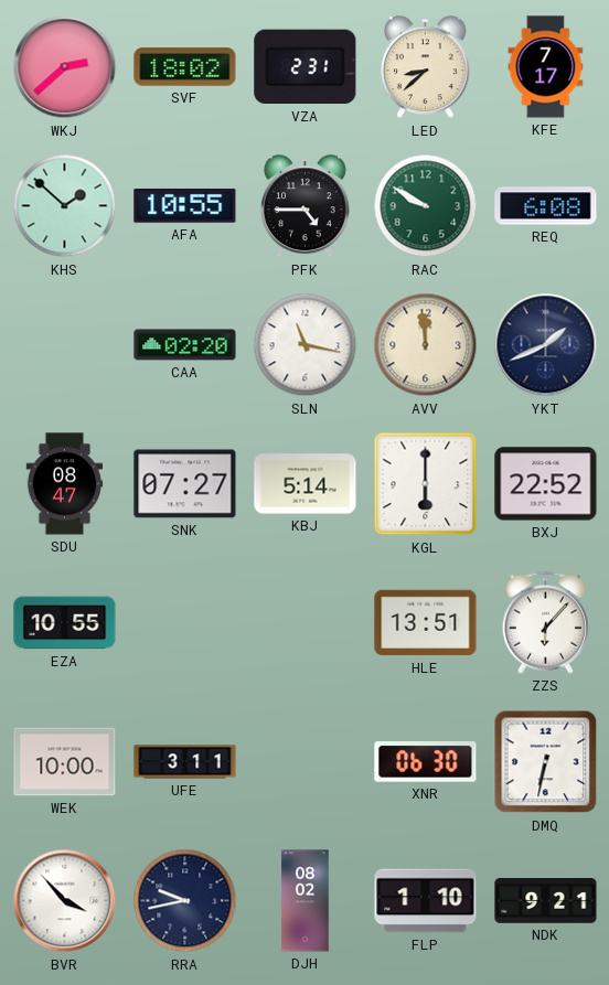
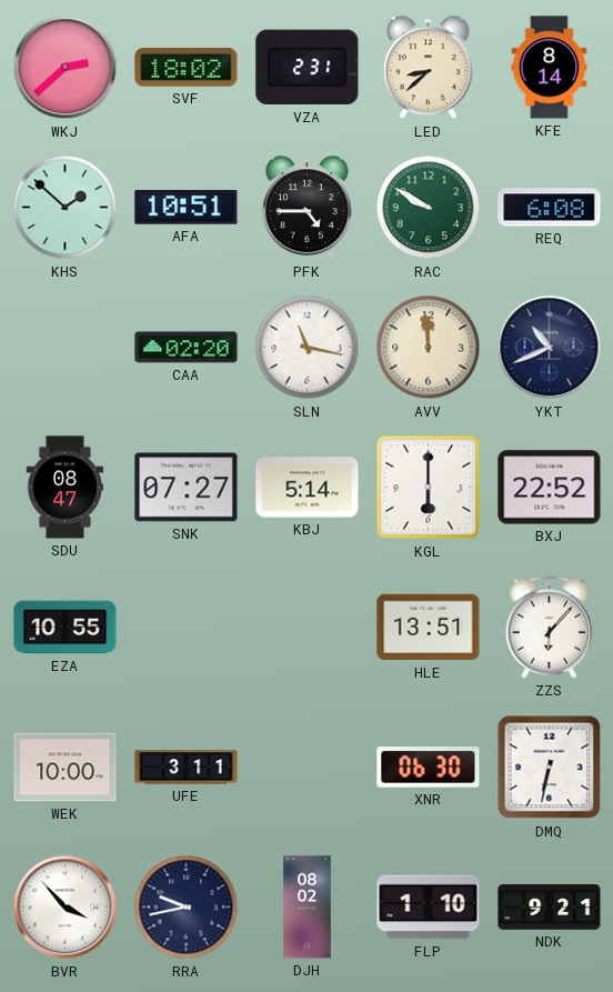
KFE: 7:17 -> 8:14 (550, 68)
AFA: 10:55 -> 10:51 (187, 208)
YKT: 1:41 -> 10:41 (550, 348)
